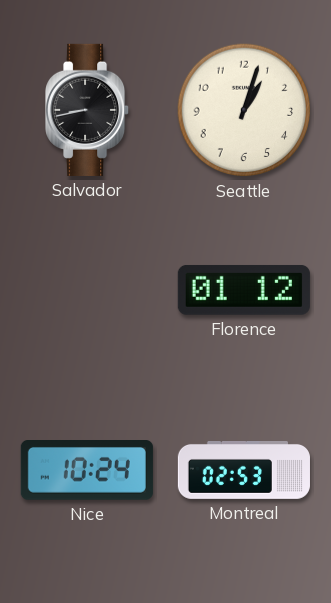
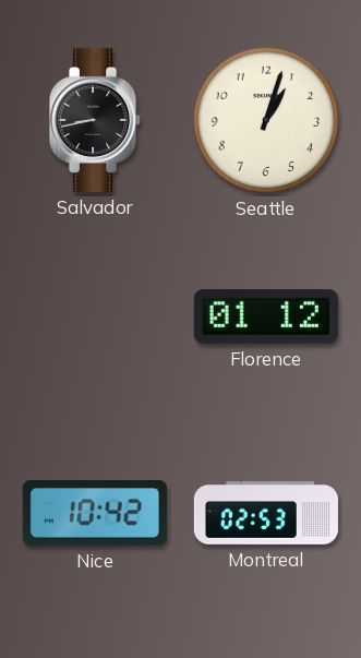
Nice: 10:24 -> 10:42 (95, 514)
